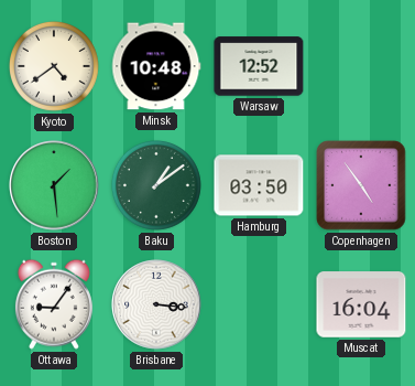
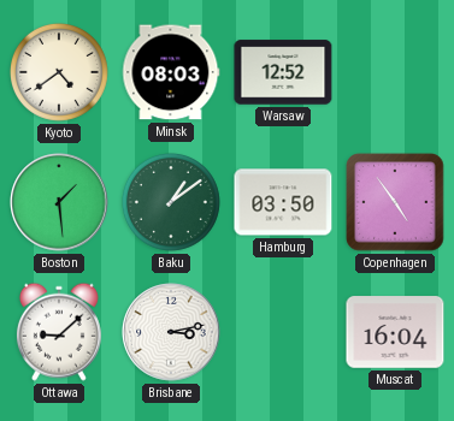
Minsk: 10:48 -> 08:03 (171, 72)
Ottawa: 9:06 -> 9:08 (59, 332)
Brisbane: 3:16 -> 3:13 (171, 332)
